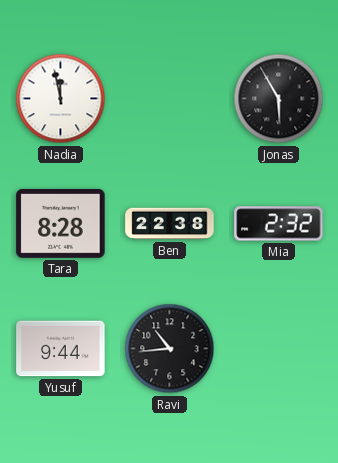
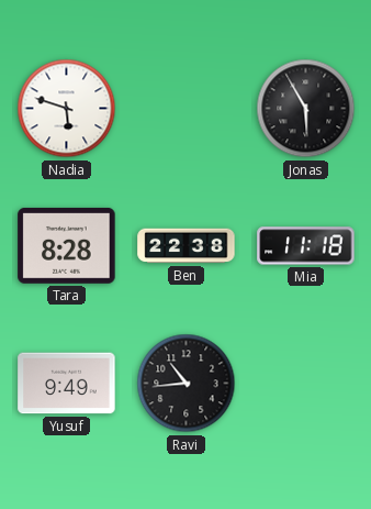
Nadia: 11:58 -> 5:48 (67, 109)
Mia: 2:32 -> 11:18 (306, 246)
Yusuf: 9:44 -> 9:49 (67, 384)
